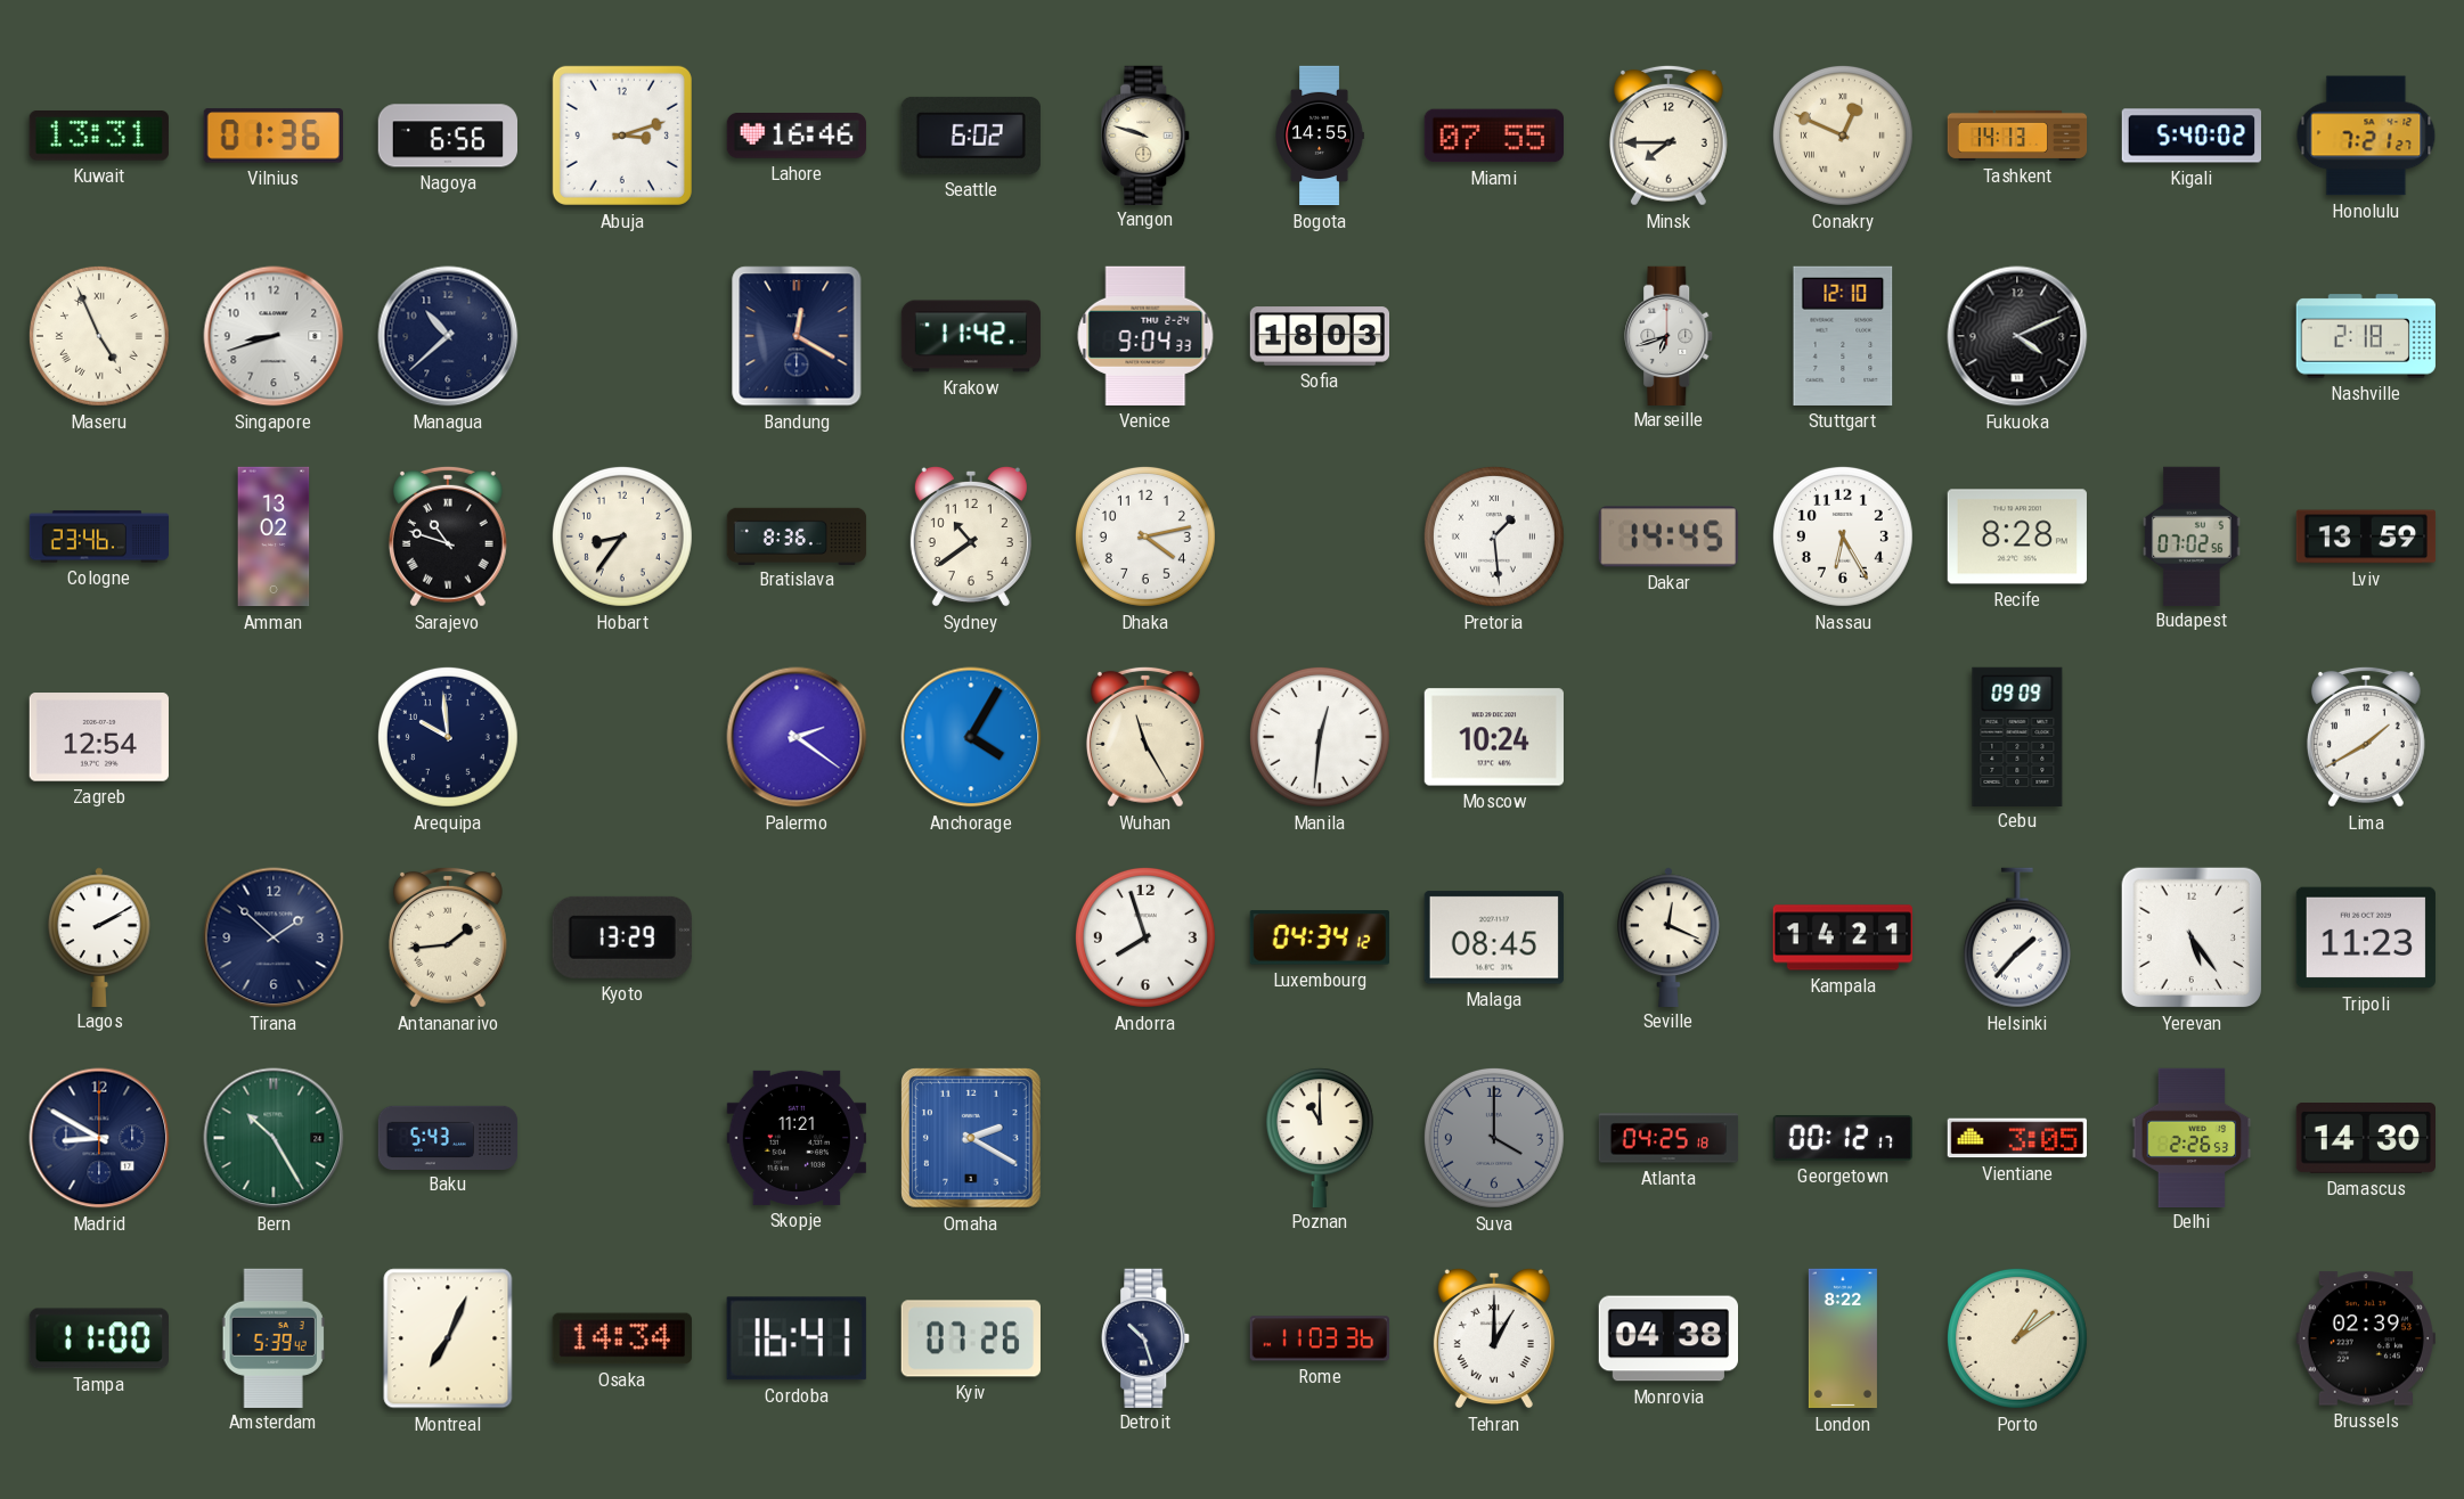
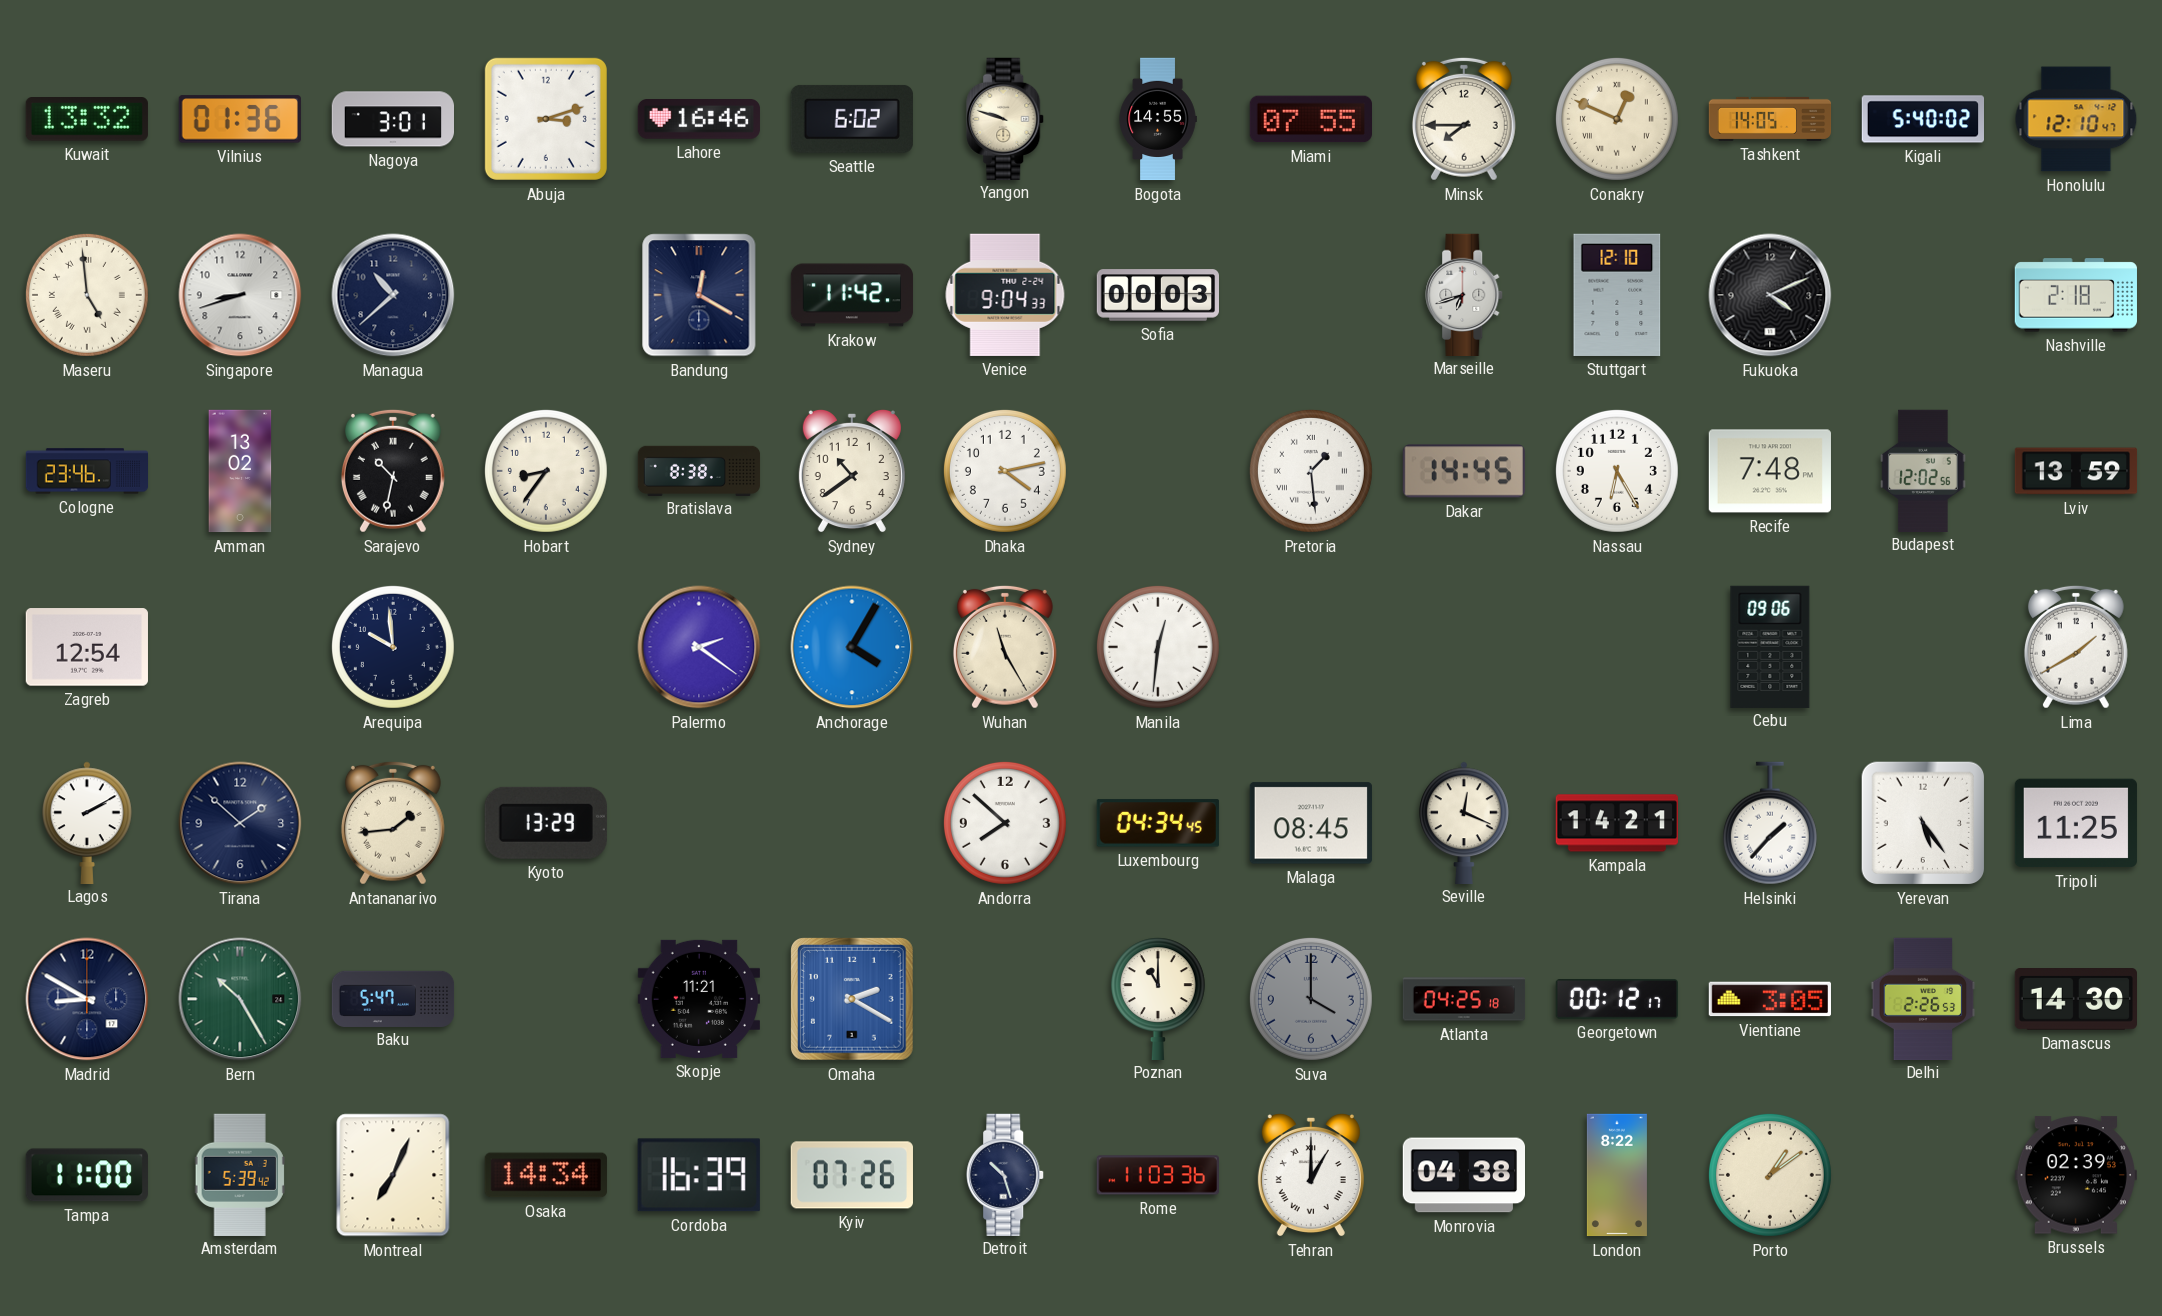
Kuwait: 13:31 -> 13:32 (87, 120)
Nagoya: 6:56 -> 3:01 (392, 119)
Tashkent: 14:13 -> 14:05 (1770, 119)
Honolulu: 7:21 -> 12:10 (2076, 119)
Maseru: 4:56 -> 4:59 (87, 295)
Sofia: 18:03 -> 00:03 (1158, 295)
Sarajevo: 10:48 -> 10:32 (393, 471)
Bratislava: 8:36 -> 8:38 (699, 470)
Recife: 8:28 -> 7:48 (1770, 471)
Budapest: 07:02 -> 12:02 (1923, 470)
Moscow: 10:24 -> none (1494, 737)
Cebu: 09:09 -> 09:06 (1770, 646)
Andorra: 7:57 -> 7:52 (1005, 823)
Luxembourg: 04:34:12 -> 04:34:45 (1158, 823)
Tripoli: 11:23 -> 11:25 (2076, 823)
Baku: 5:43 -> 5:47 (393, 998)
Cordoba: 16:41 -> 16:39 (699, 1175)
